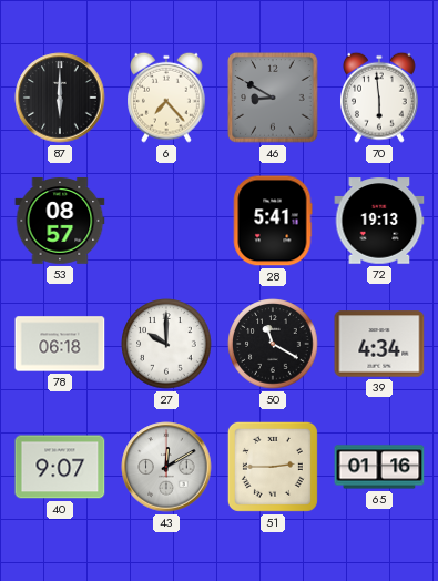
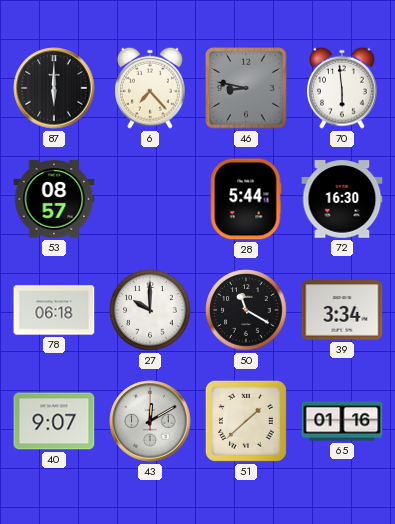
46: 8:50 -> 8:47 (246, 88)
28: 5:41 -> 5:44 (246, 199)
72: 19:13 -> 16:30 (342, 199)
39: 4:34 -> 3:34 (342, 310)
51: 2:45 -> 1:38 (246, 421)
